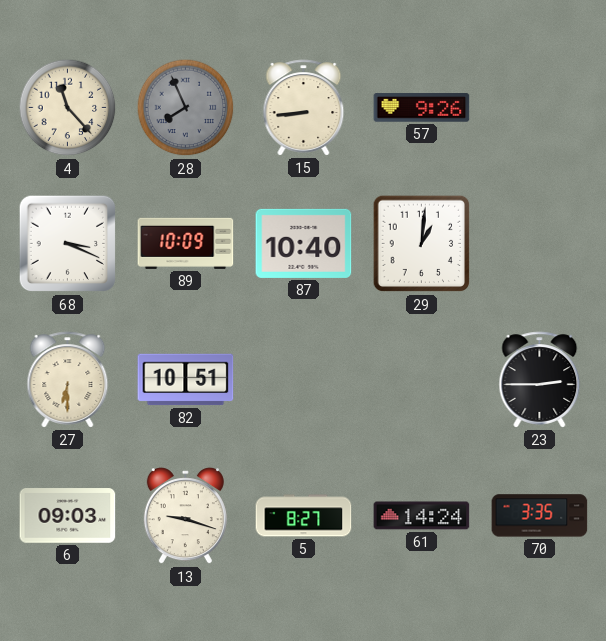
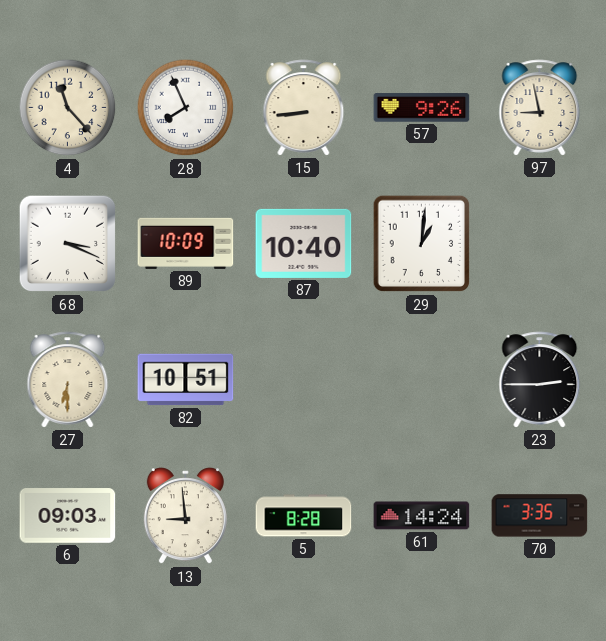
28 dial: grey -> white (186, 108)
97: none -> 8:58 (540, 108)
13: 9:18 -> 8:59 (185, 516)
5: 8:27 -> 8:28 (304, 516)
